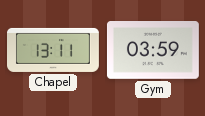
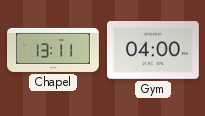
Gym: 03:59 -> 04:00 (153, 51)
